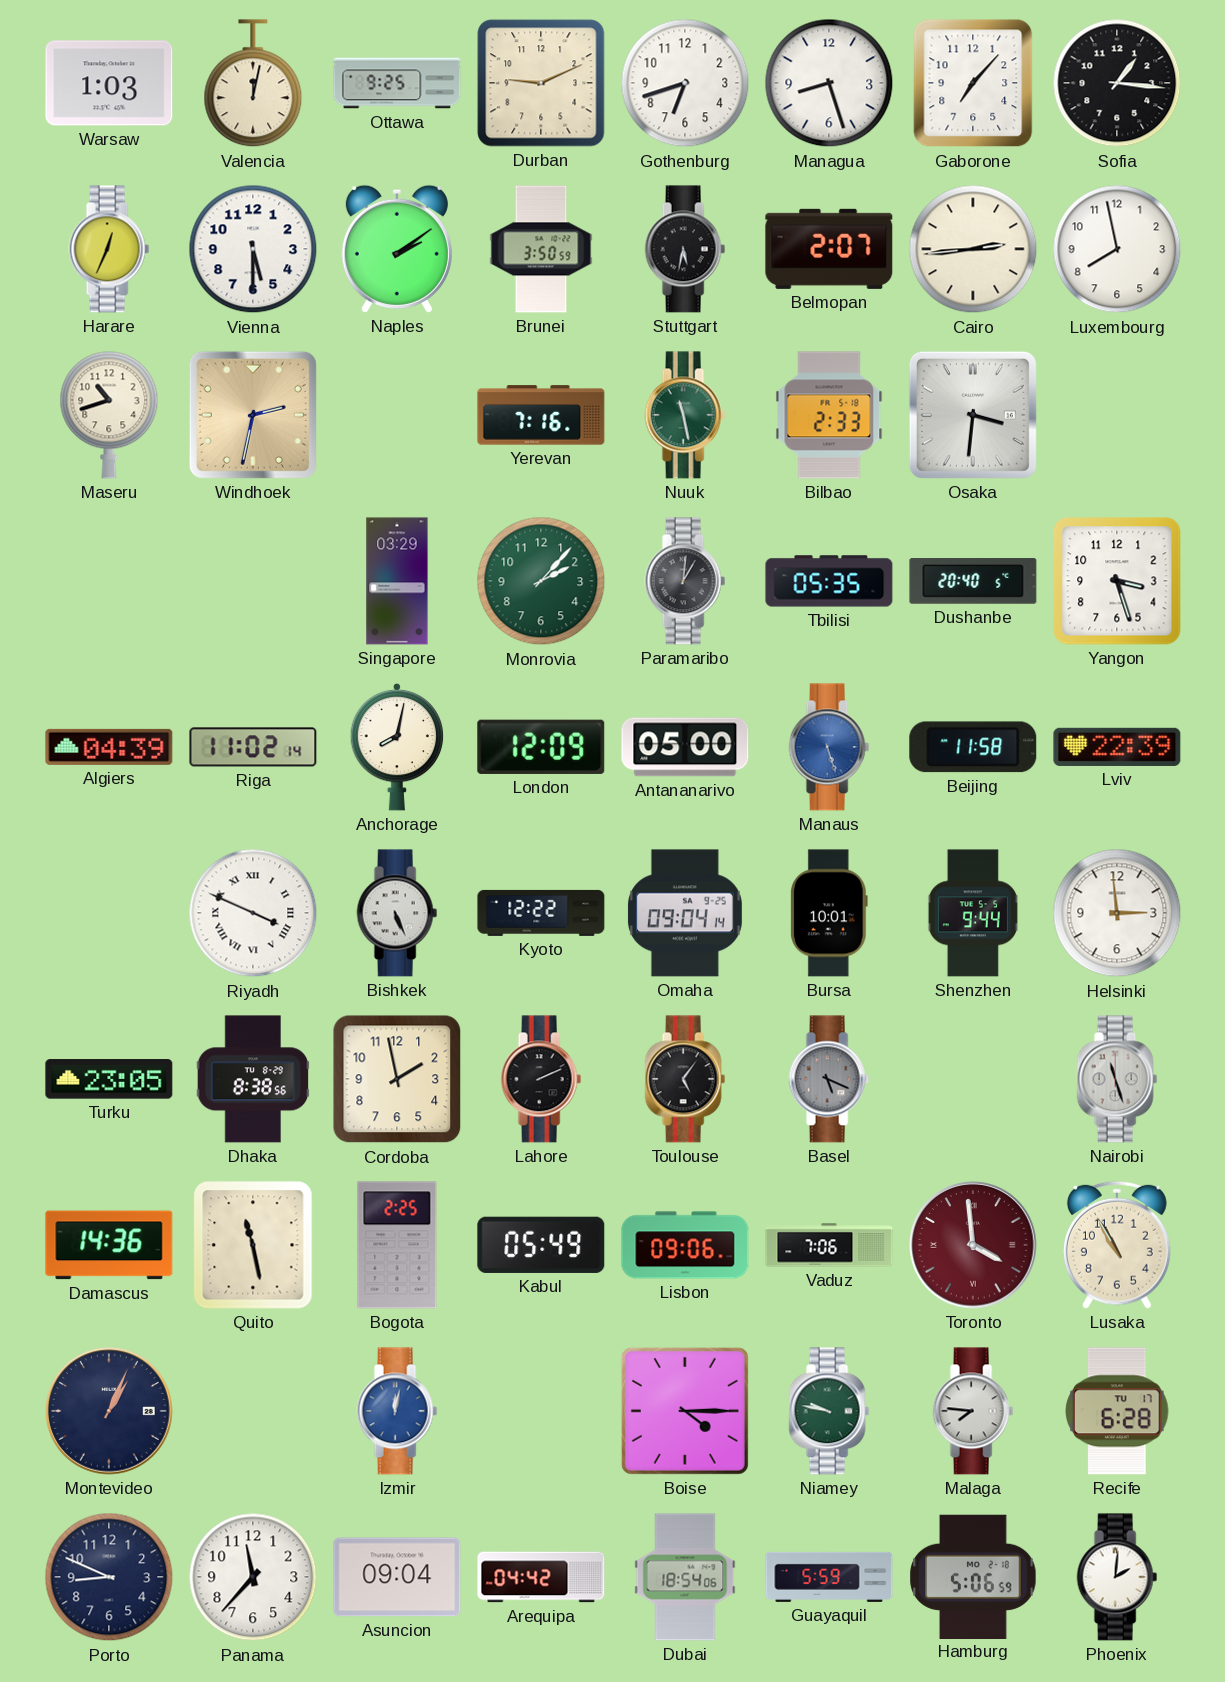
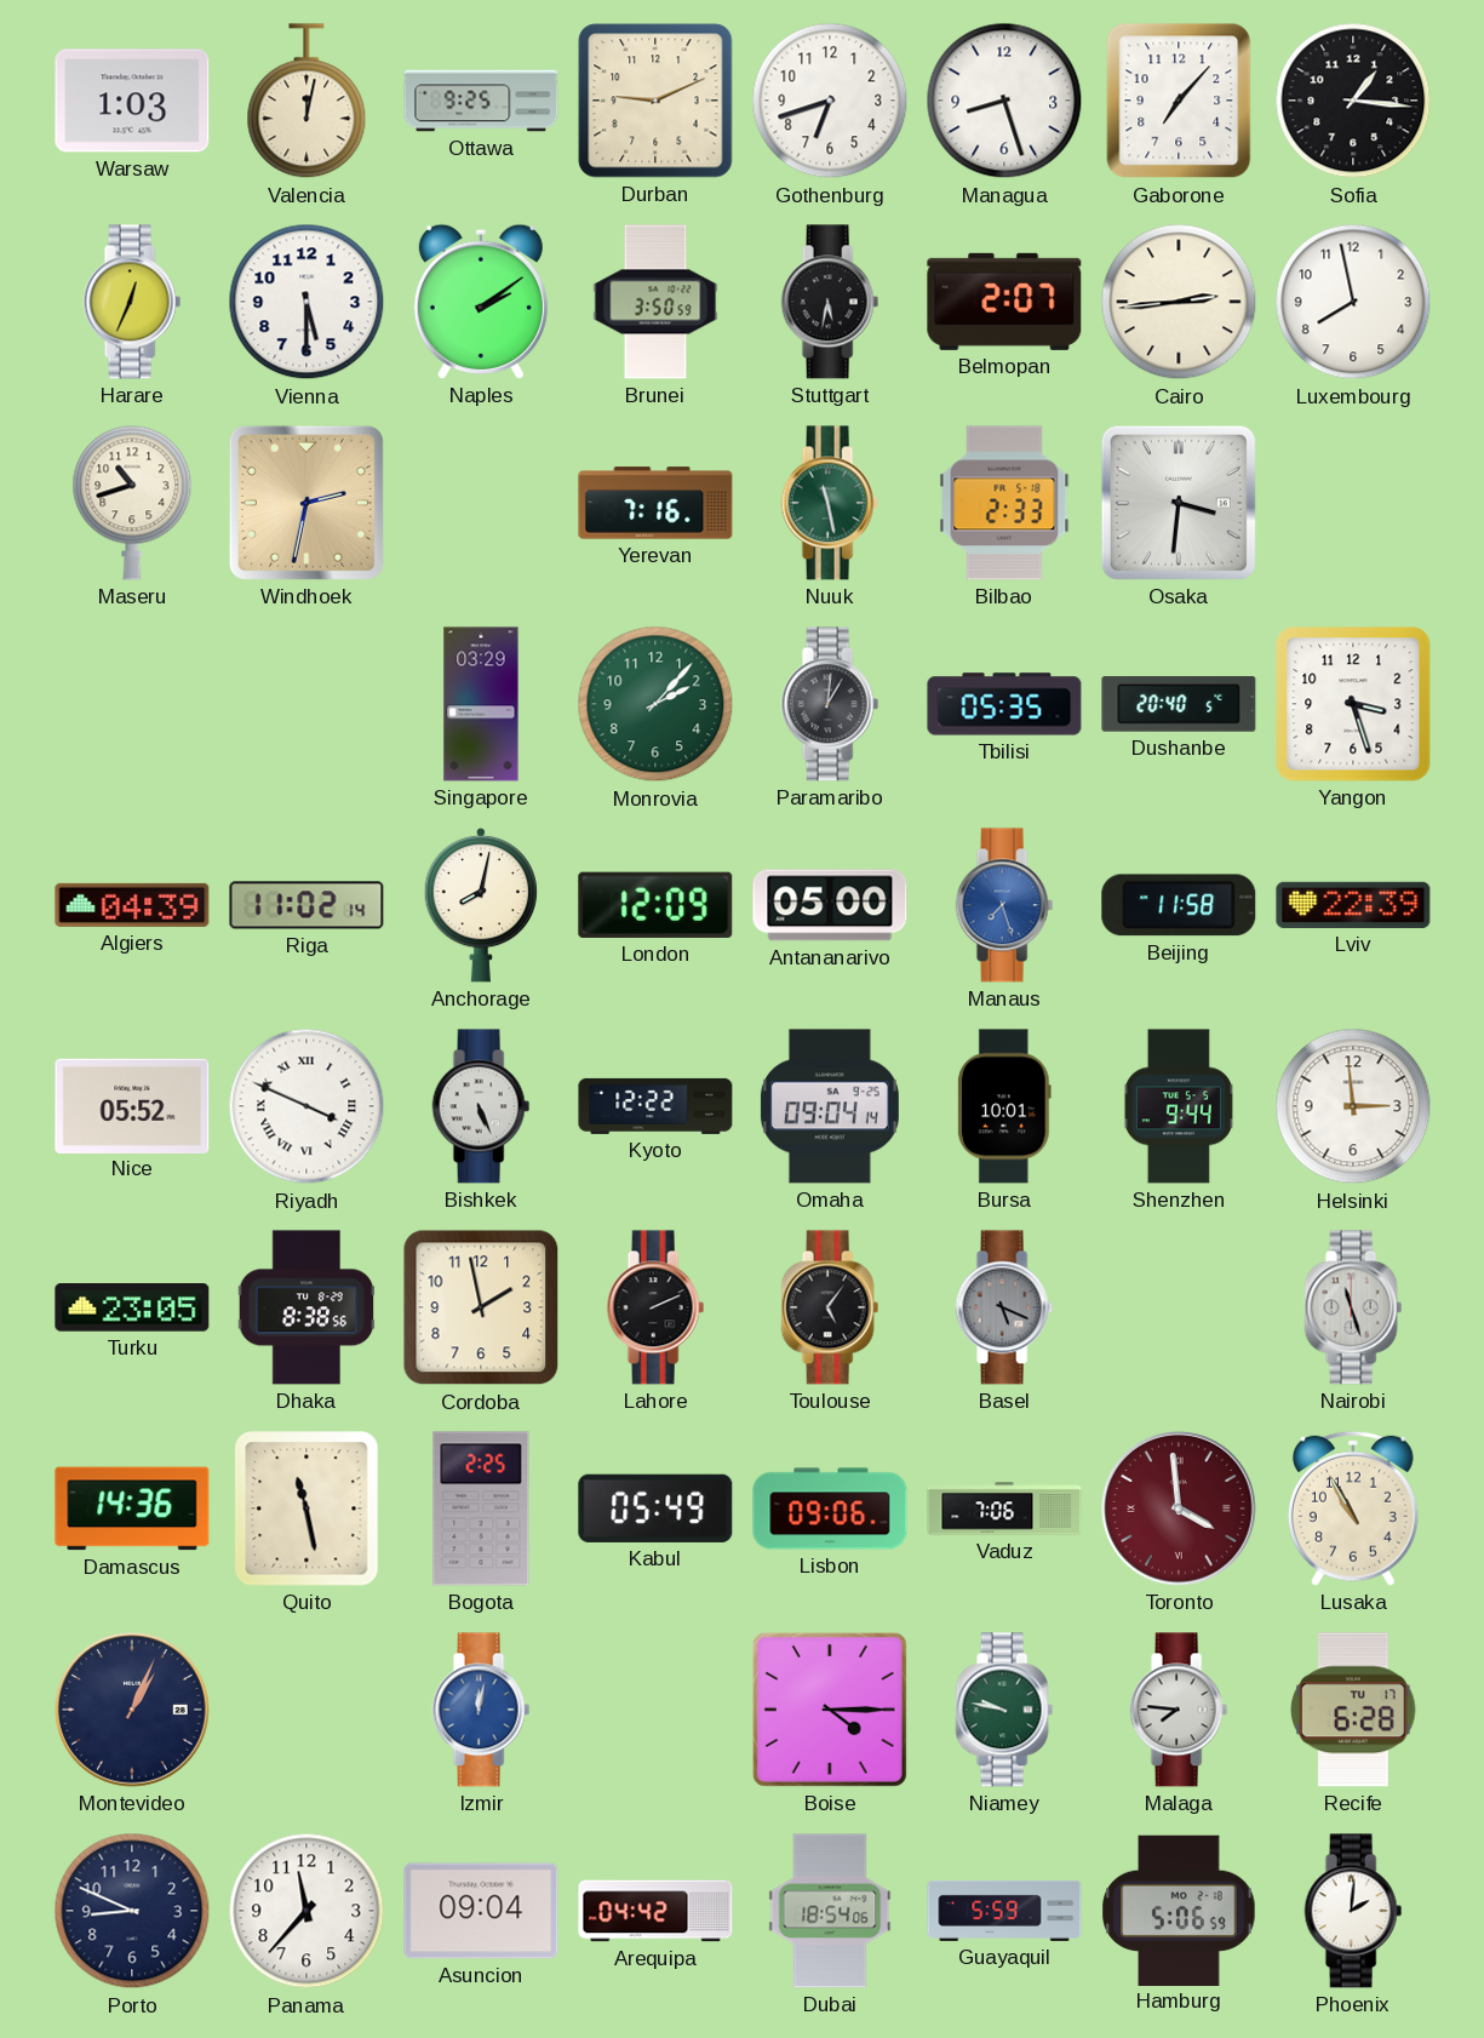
Manaus: 5:27 -> 7:27 (1004, 905)
Nice: none -> 05:52 (132, 1105)
